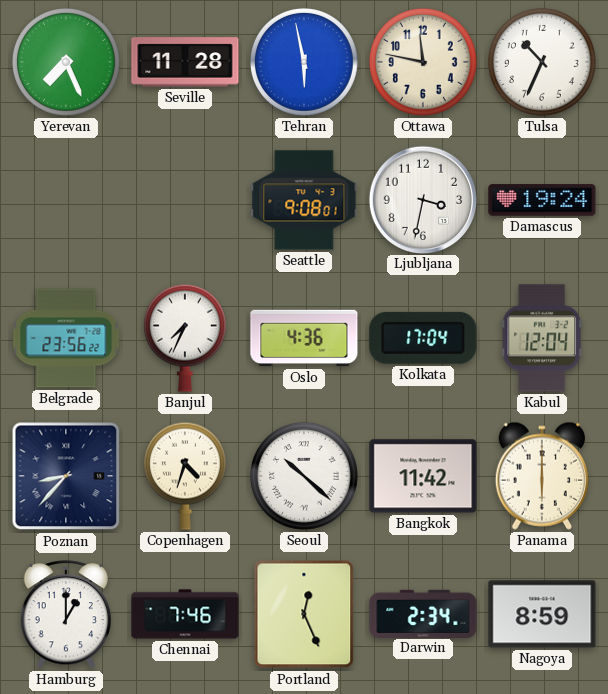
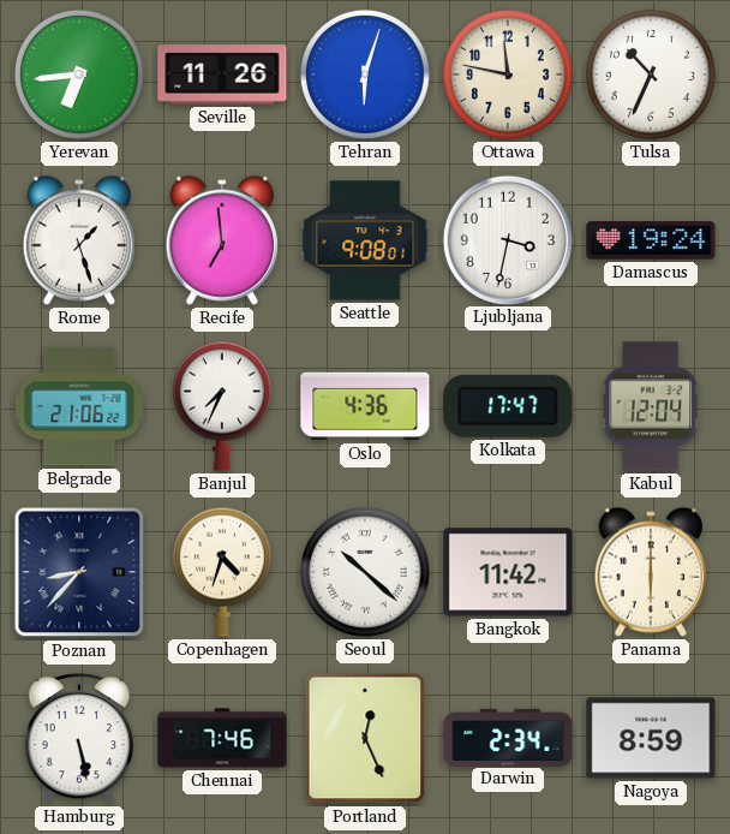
Yerevan: 7:26 -> 6:44 (79, 75)
Seville: 11:28 -> 11:26 (222, 75)
Tehran: 5:58 -> 6:03 (365, 75)
Rome: none -> 1:27 (79, 240)
Recife: none -> 6:59 (222, 240)
Belgrade: 23:56 -> 21:06 (79, 406)
Kolkata: 17:04 -> 17:47 (508, 406)
Hamburg: 1:00 -> 5:28 (79, 739)
